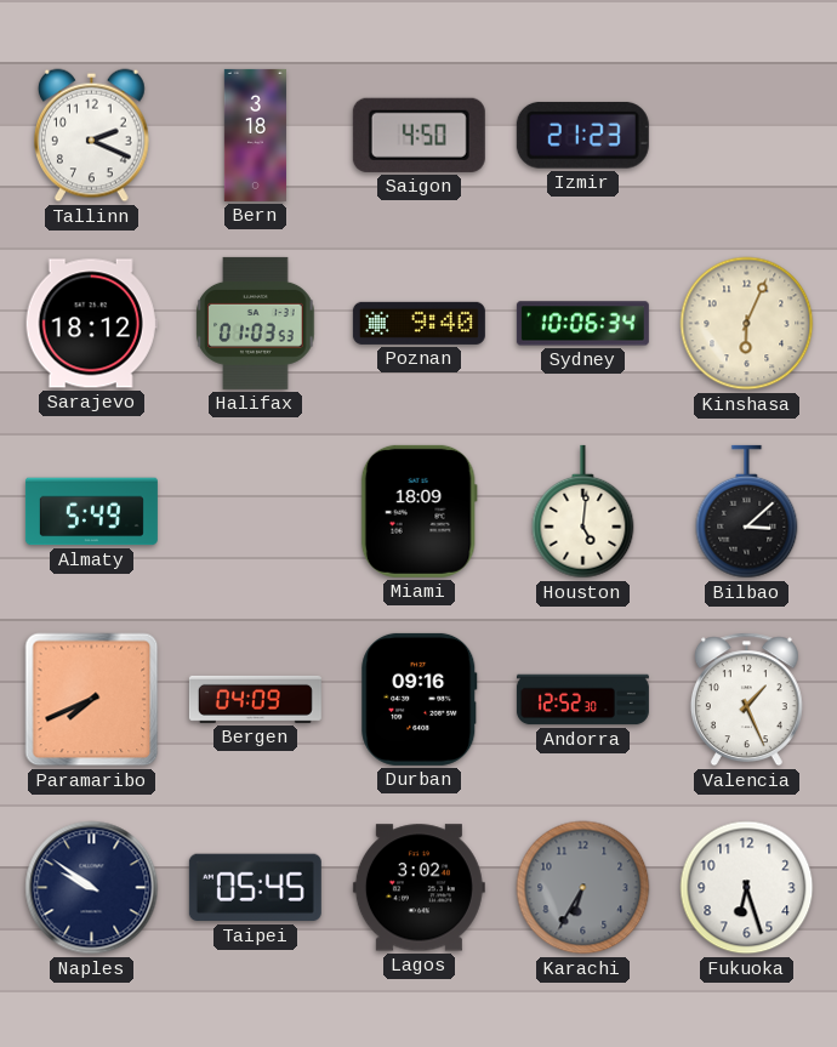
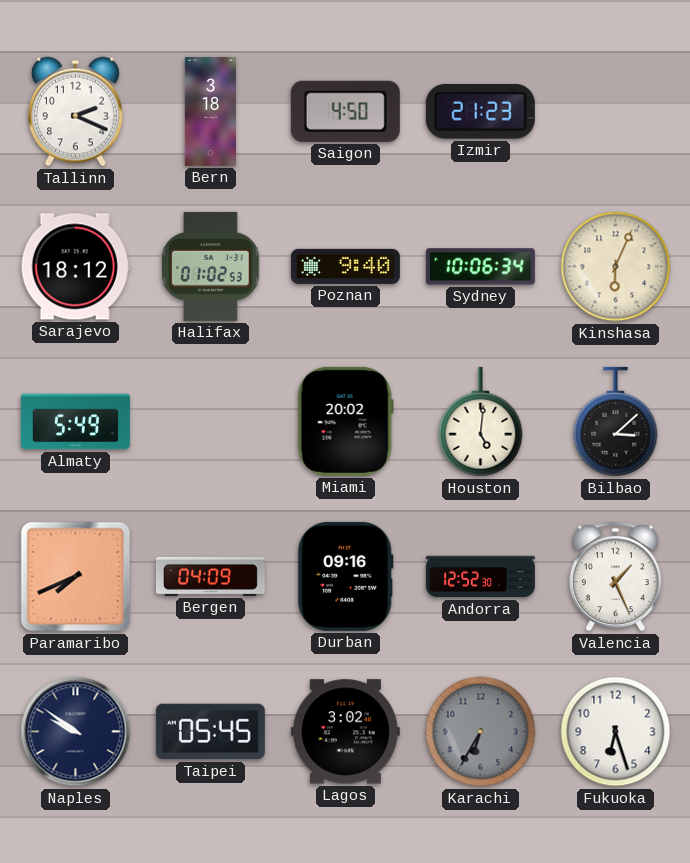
Halifax: 01:03 -> 01:02 (211, 266)
Miami: 18:09 -> 20:02 (345, 421)
